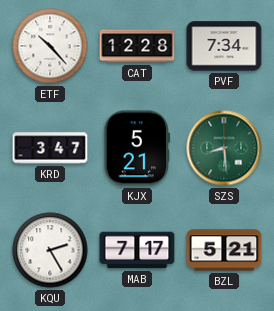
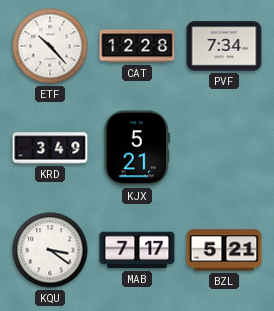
KRD: 3:47 -> 3:49 (50, 148)
SZS: 8:29 -> none (224, 148)
KQU: 2:25 -> 3:21 (50, 250)
